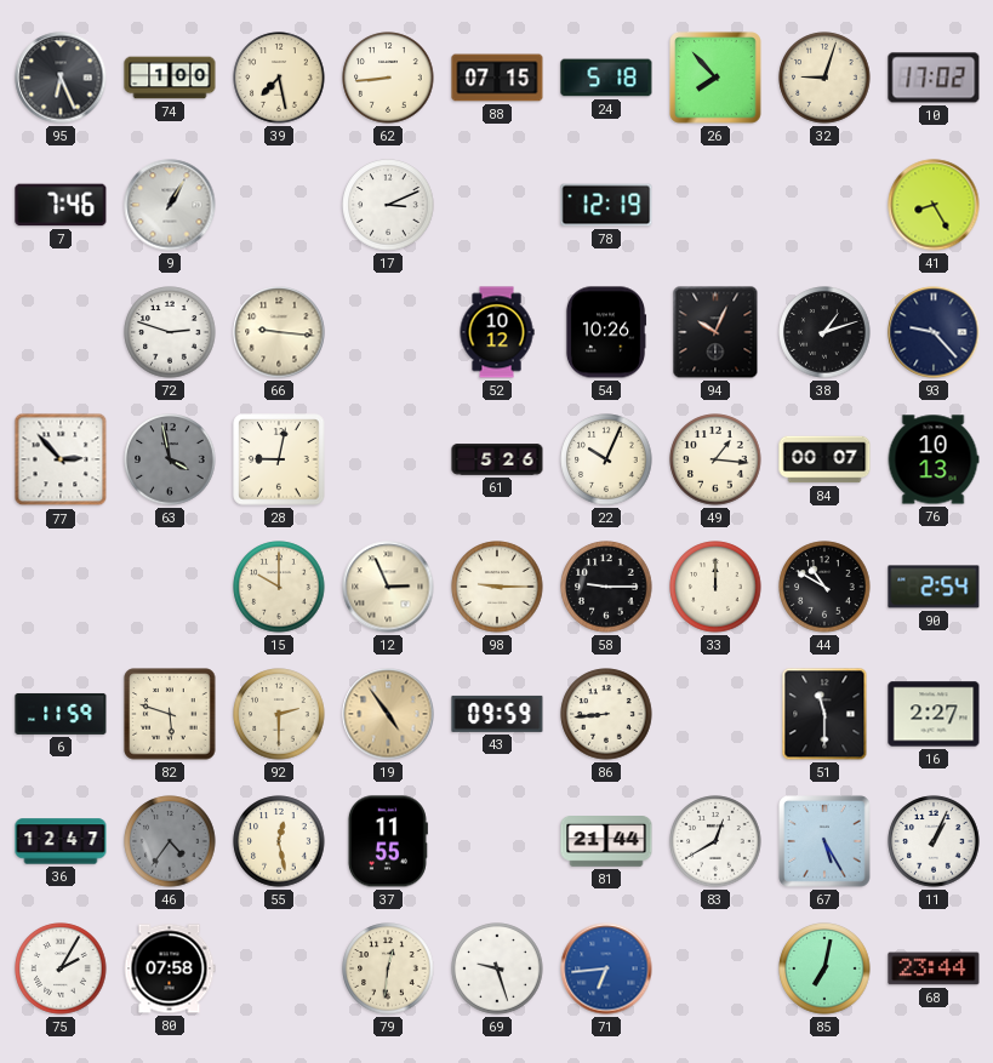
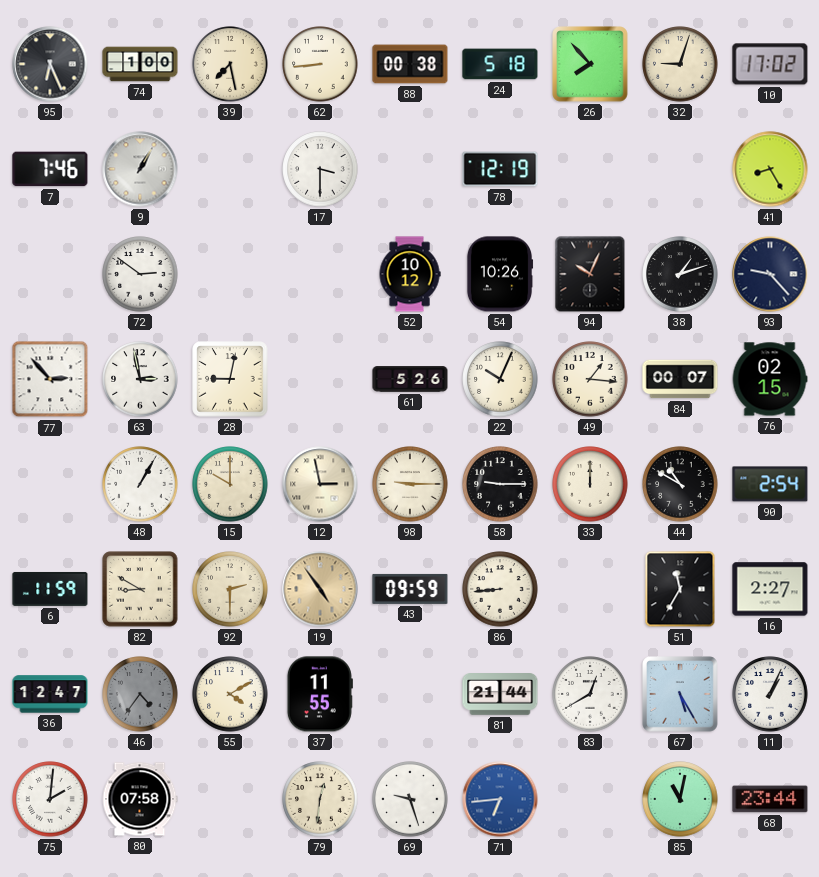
88: 07:15 -> 00:38 (410, 64)
17: 3:11 -> 3:30 (320, 169)
72: 2:48 -> 2:51 (140, 274)
66: 9:16 -> none (279, 332)
63: 3:58 -> 2:58 (140, 379)
63 dial: grey -> white (140, 379)
76: 10:13 -> 02:15 (770, 379)
48: none -> 1:05 (140, 484)
12: 2:56 -> 2:58 (320, 484)
82: 5:48 -> 8:50 (140, 589)
51: 11:30 -> 11:35 (680, 589)
55: 12:28 -> 4:10 (230, 694)
75: 2:05 -> 2:01 (50, 799)
85: 7:02 -> 11:02 (680, 799)
